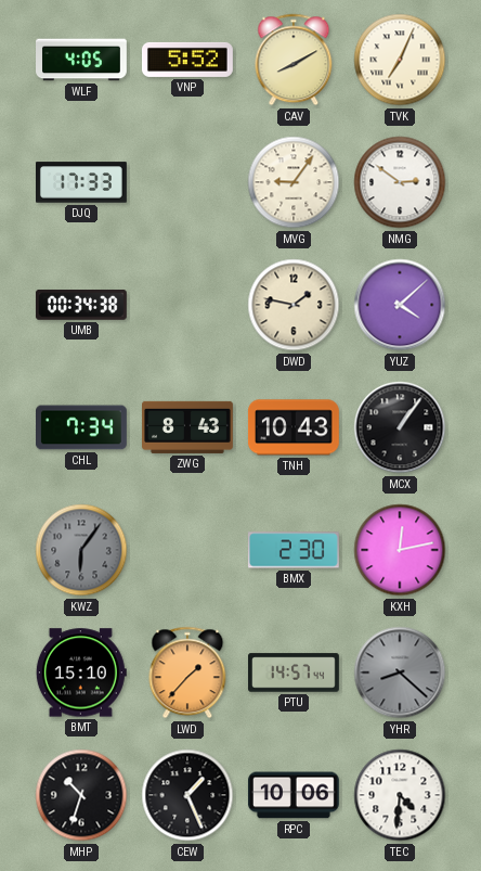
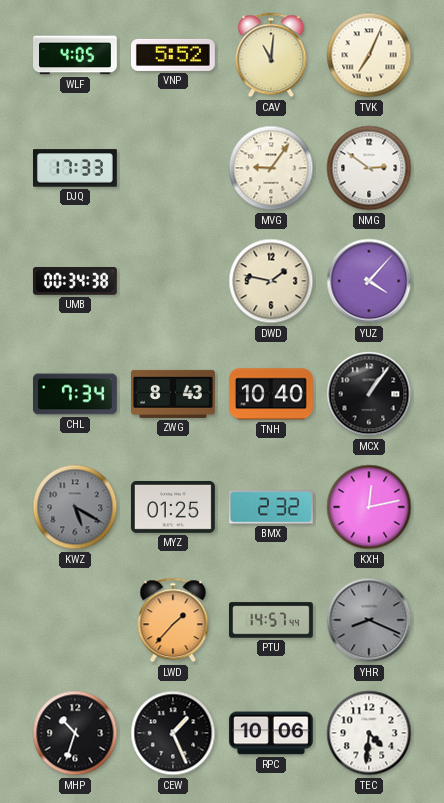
CAV: 8:10 -> 11:01 (271, 55)
YUZ: 4:08 -> 4:07 (369, 281)
TNH: 10:43 -> 10:40 (271, 394)
KWZ: 6:06 -> 5:20 (75, 507)
MYZ: none -> 01:25 (173, 507)
BMX: 2:30 -> 2:32 (271, 507)
BMT: 15:10 -> none (81, 673)
YHR: 8:22 -> 8:19 (369, 620)
